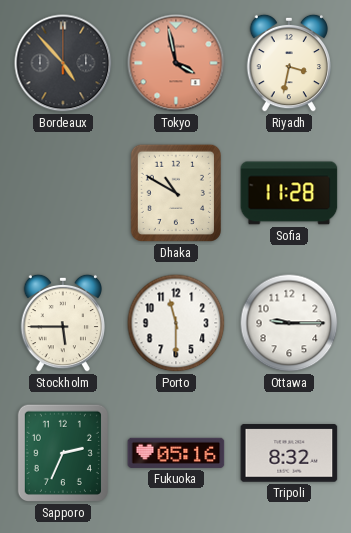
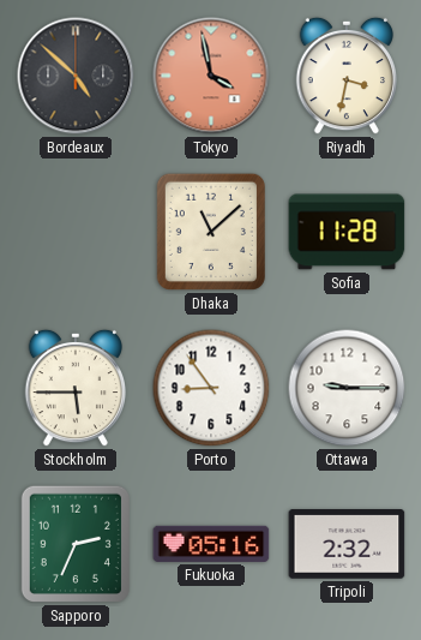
Bordeaux: 4:53 -> 4:52 (76, 76)
Dhaka: 10:50 -> 11:08 (211, 232)
Porto: 11:30 -> 8:54 (211, 388)
Tripoli: 8:32 -> 2:32 (347, 544)
